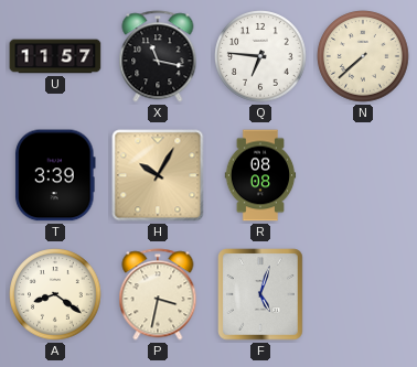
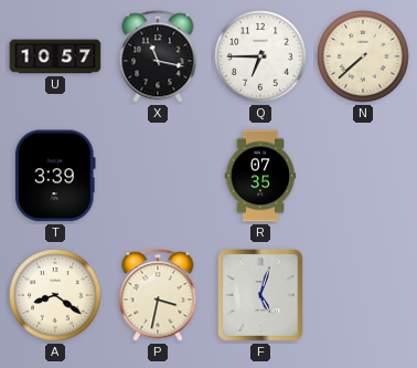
U: 11:57 -> 10:57 (55, 56)
Q: 6:46 -> 6:45 (260, 56)
H: 10:05 -> none (158, 175)
R: 08:08 -> 07:35 (260, 176)
